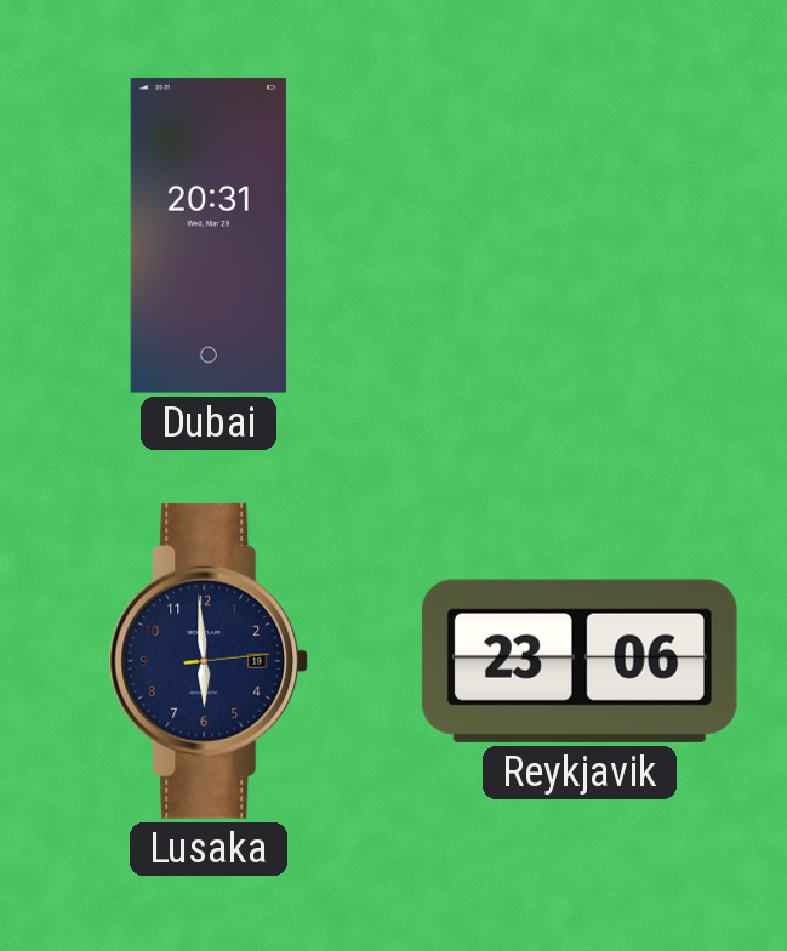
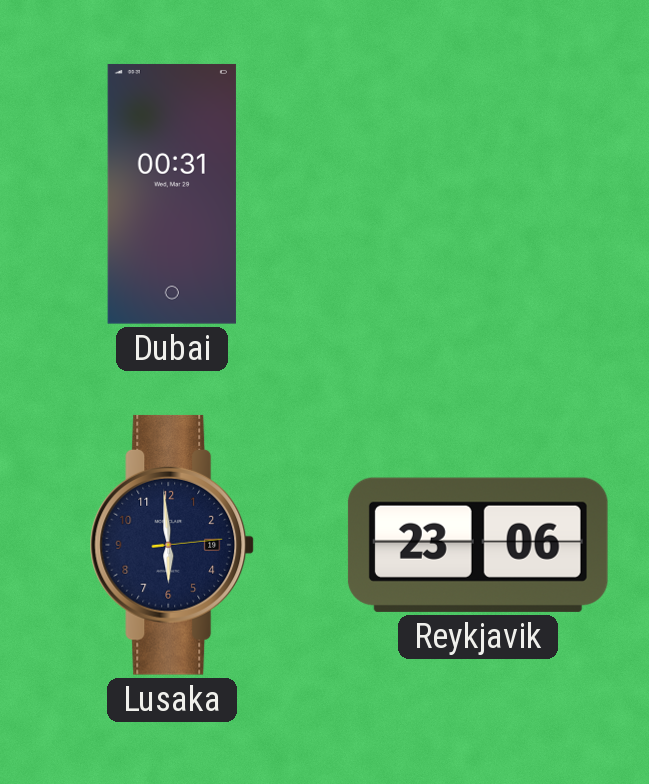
Dubai: 20:31 -> 00:31 (172, 194)
